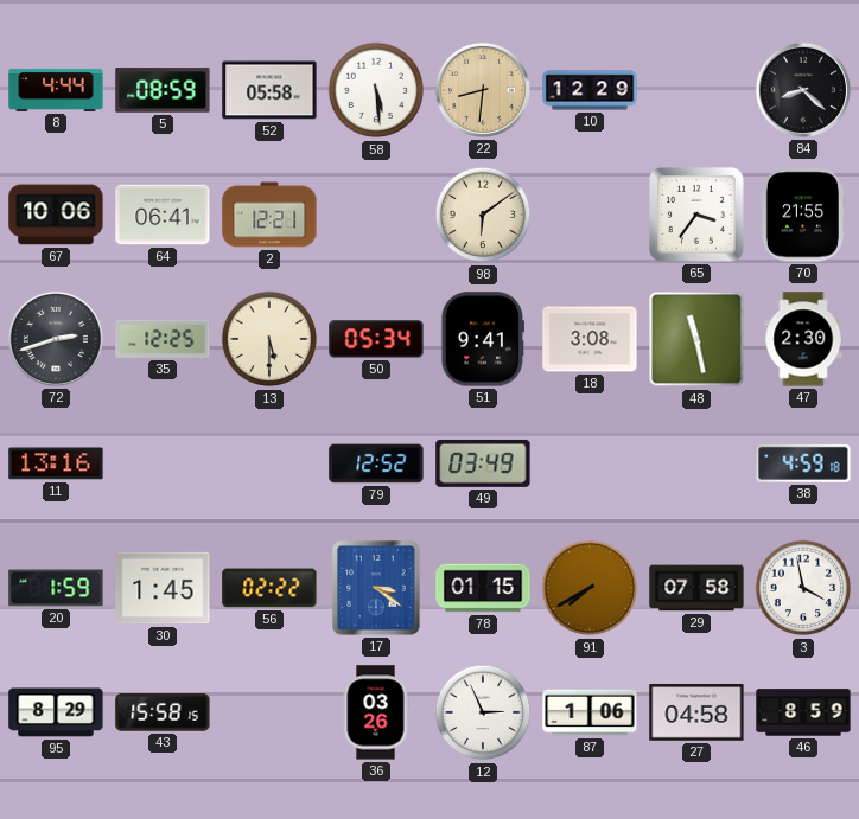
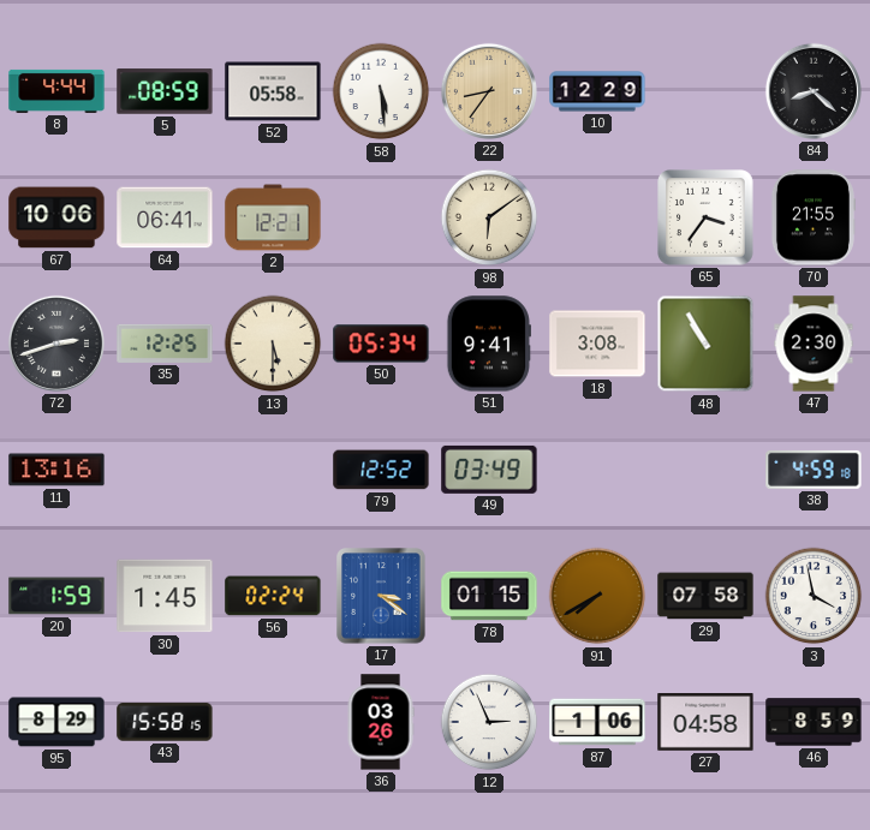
22: 8:31 -> 8:36 (489, 91)
48: 11:28 -> 10:55 (705, 344)
56: 02:22 -> 02:24 (273, 596)
